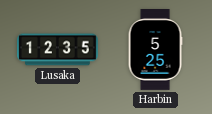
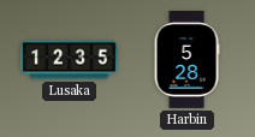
Harbin: 5:25 -> 5:28 (186, 60)
